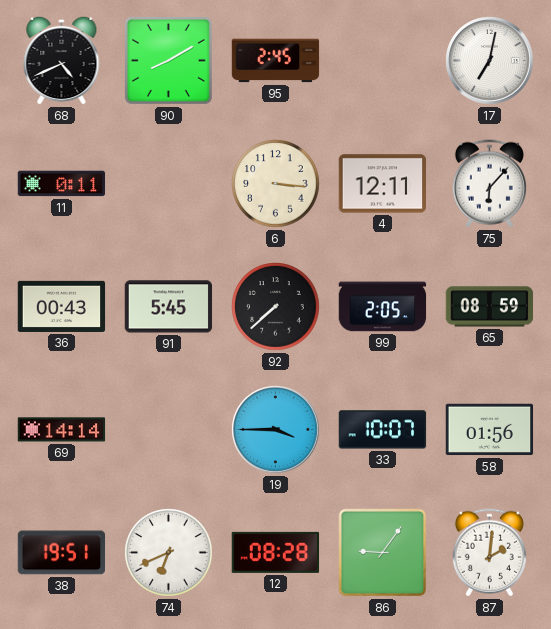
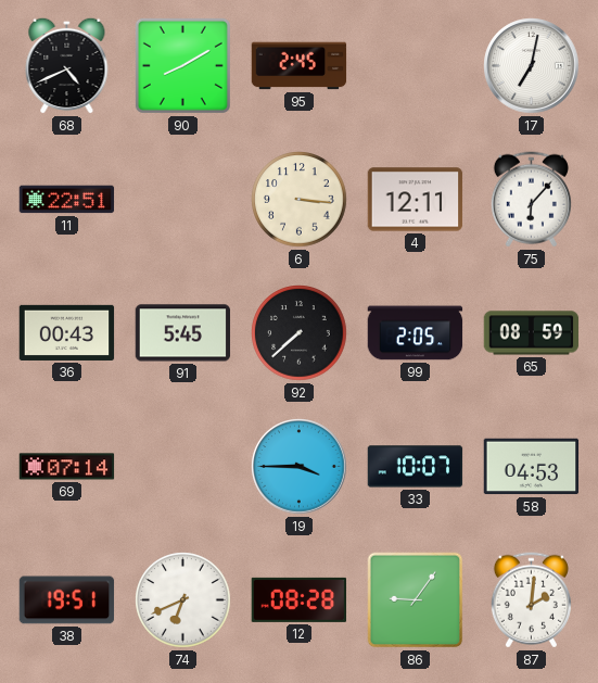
11: 0:11 -> 22:51 (67, 200)
69: 14:14 -> 07:14 (67, 467)
58: 01:56 -> 04:53 (532, 467)
